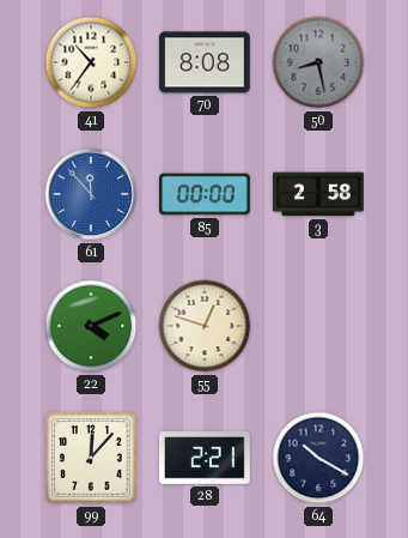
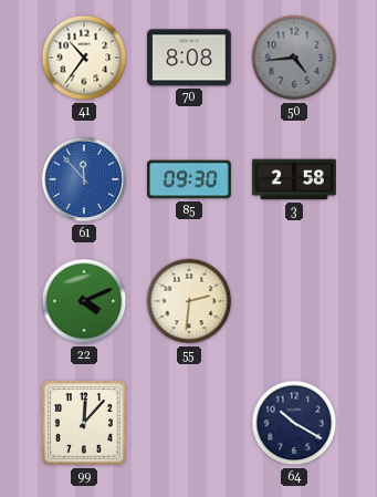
50: 8:28 -> 4:44 (294, 58)
85: 00:00 -> 09:30 (189, 179)
55: 12:48 -> 2:31 (189, 301)
28: 2:21 -> none (206, 459)
